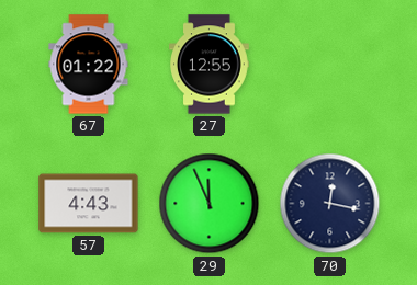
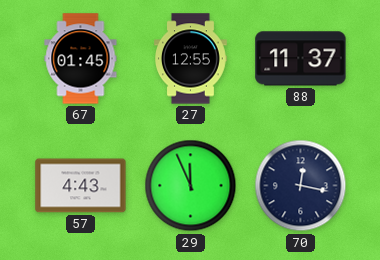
67: 01:22 -> 01:45 (81, 59)
88: none -> 11:37 (301, 59)
